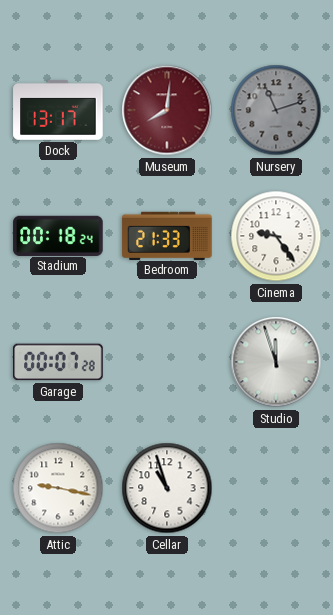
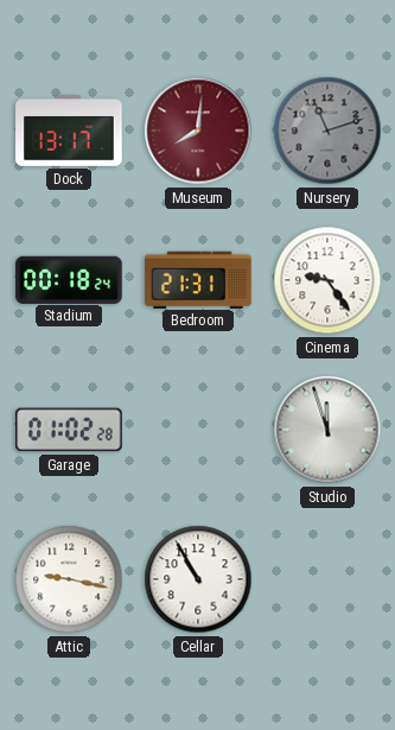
Bedroom: 21:33 -> 21:31 (198, 279)
Garage: 00:07 -> 01:02 (69, 430)
Cellar: 10:57 -> 10:55 (198, 579)
